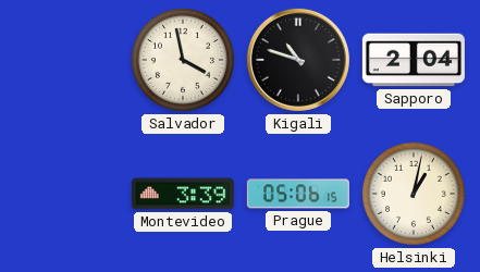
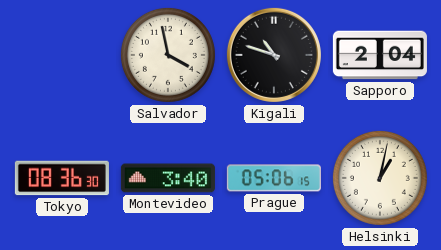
Tokyo: none -> 08:36 (62, 178)
Montevideo: 3:39 -> 3:40 (168, 178)
